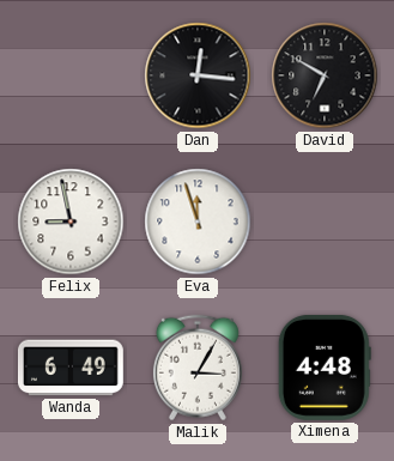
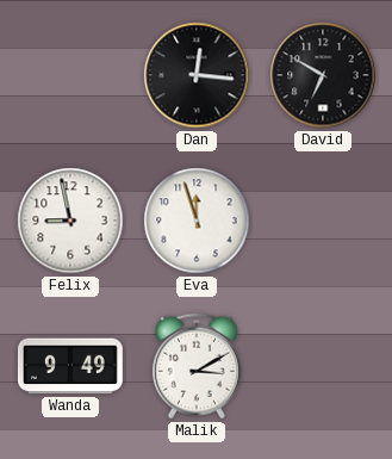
Wanda: 6:49 -> 9:49 (70, 366)
Malik: 3:05 -> 3:10 (197, 366)
Ximena: 4:48 -> none (325, 368)
